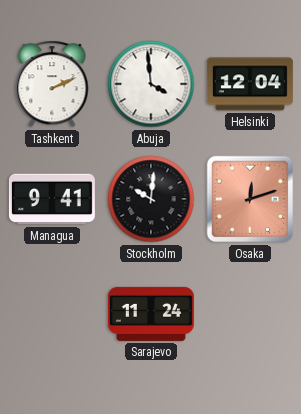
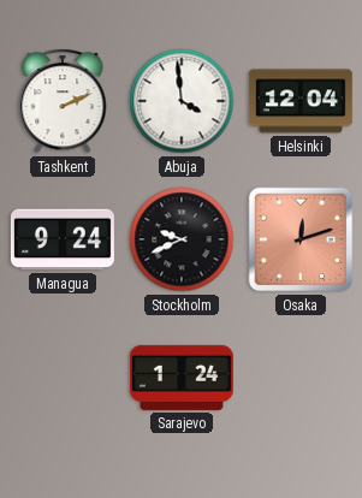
Managua: 9:41 -> 9:24 (63, 239)
Stockholm: 10:01 -> 9:41 (182, 239)
Sarajevo: 11:24 -> 1:24 (182, 378)
